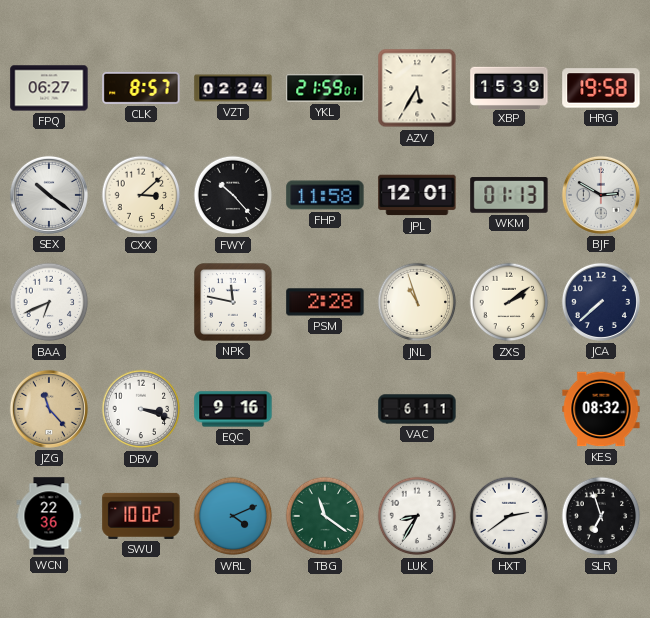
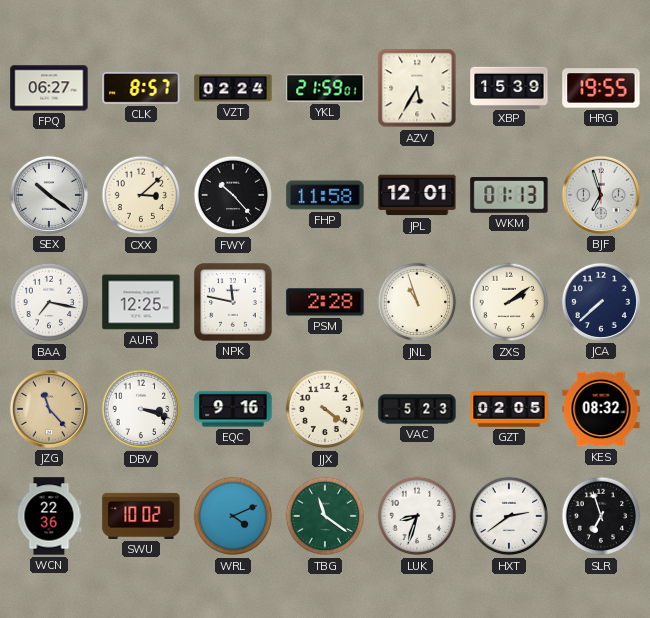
HRG: 19:58 -> 19:55 (601, 88)
BJF: 2:50 -> 6:57 (601, 195)
BAA: 6:41 -> 7:17 (49, 302)
AUR: none -> 12:25 (141, 302)
JJX: none -> 4:21 (325, 409)
VAC: 6:11 -> 5:23 (417, 409)
GZT: none -> 02:05 (509, 410)
LUK: 8:35 -> 8:33 (417, 516)
